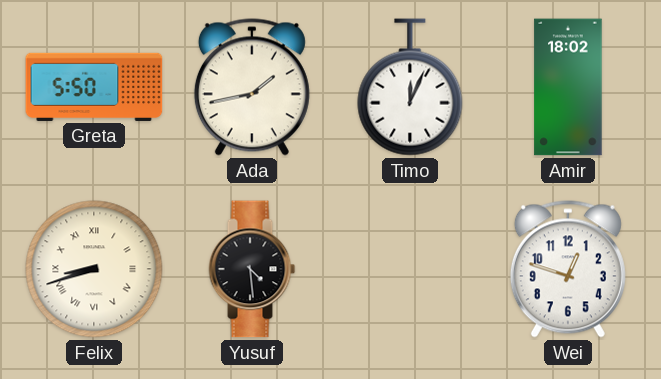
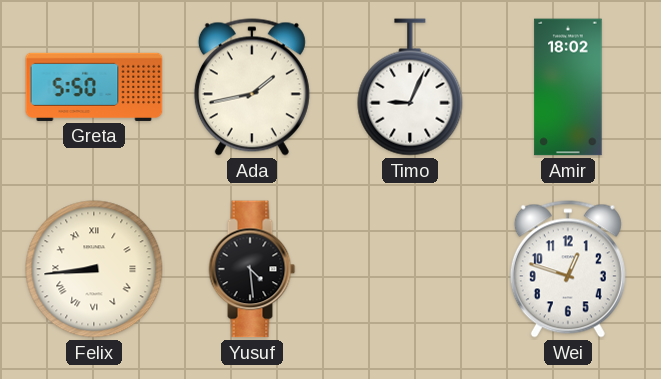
Timo: 12:04 -> 9:04 (410, 87)
Felix: 8:42 -> 8:44 (94, 269)
